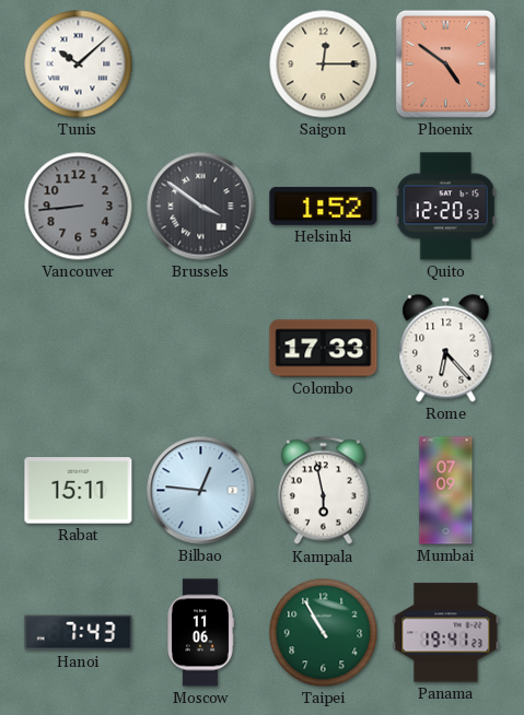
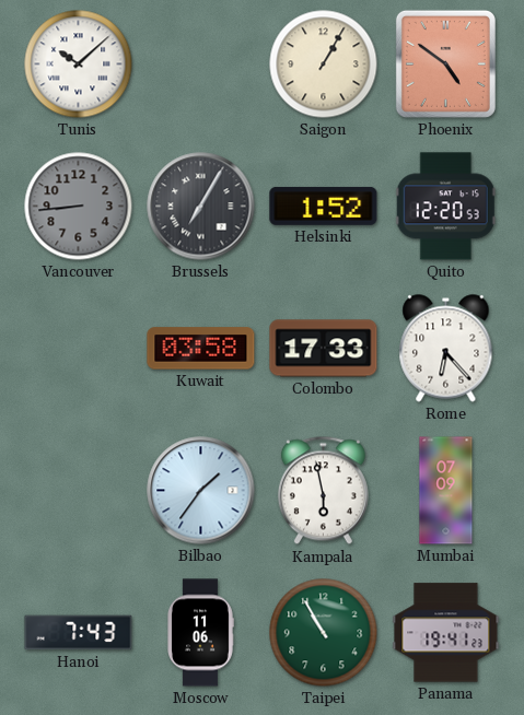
Saigon: 12:15 -> 1:05 (324, 65)
Brussels: 3:51 -> 7:05 (201, 207)
Kuwait: none -> 03:58 (201, 349)
Rabat: 15:11 -> none (79, 491)
Bilbao: 12:46 -> 1:36 (201, 491)
